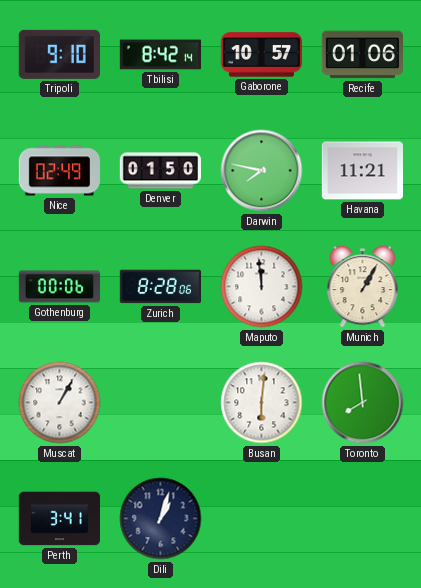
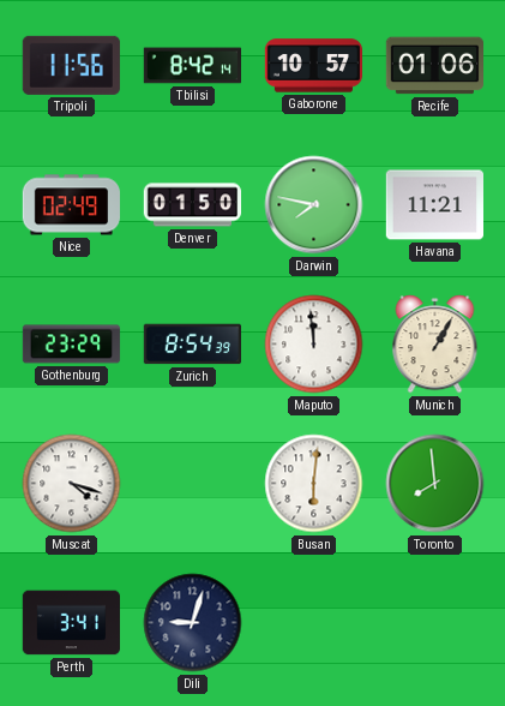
Tripoli: 9:10 -> 11:56 (71, 65)
Gothenburg: 00:06 -> 23:29 (72, 345)
Zurich: 8:28 -> 8:54 (192, 345)
Muscat: 1:05 -> 4:18 (72, 484)
Dili: 1:03 -> 9:03 (193, 623)
